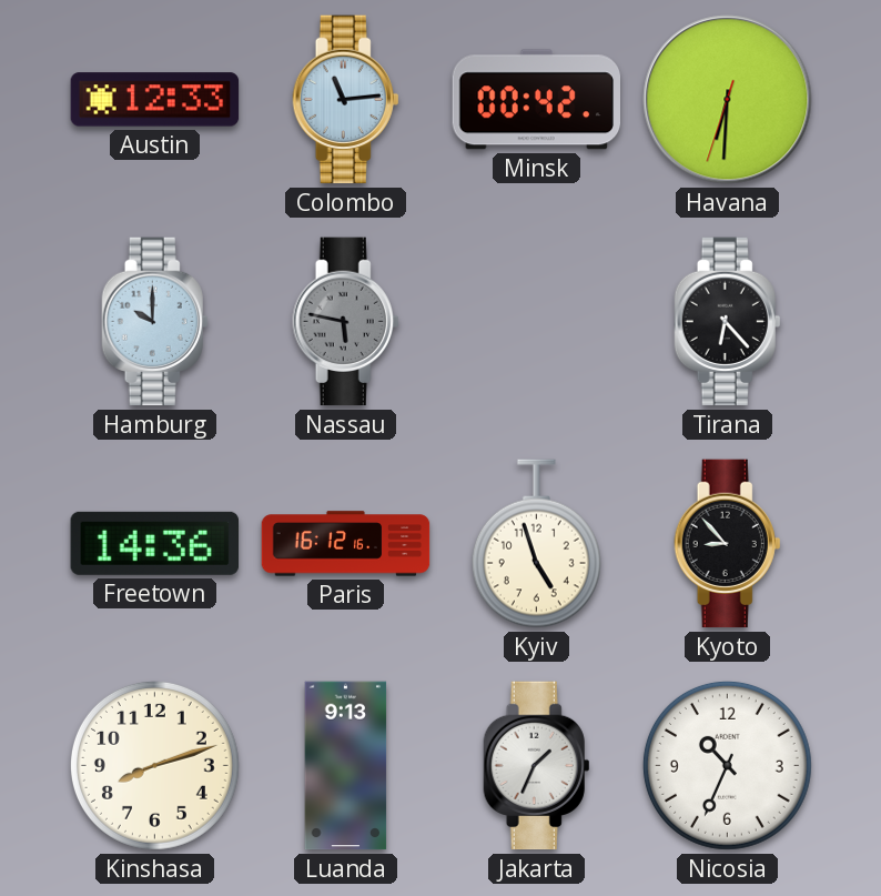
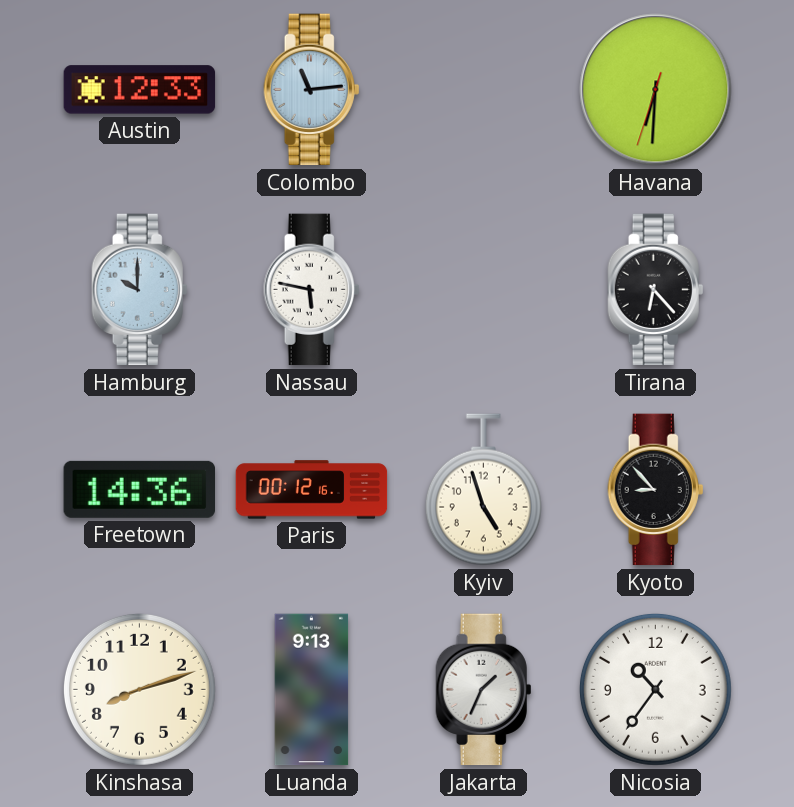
Minsk: 00:42 -> none (536, 100)
Nassau dial: grey -> white (312, 290)
Paris: 16:12 -> 00:12 (312, 490)
Nicosia: 10:34 -> 10:36 (655, 689)
